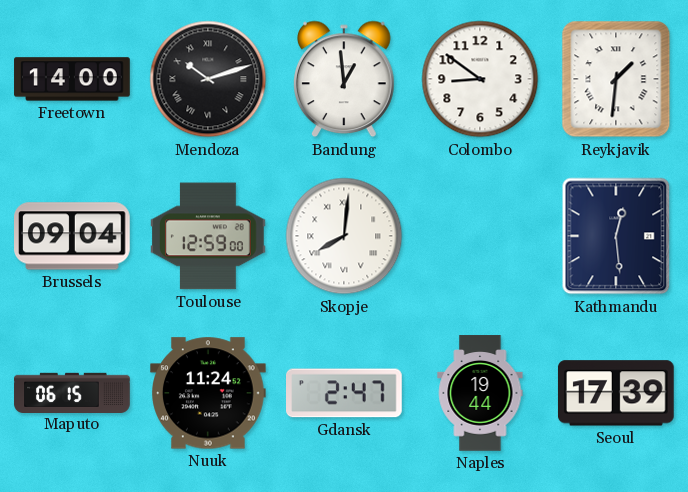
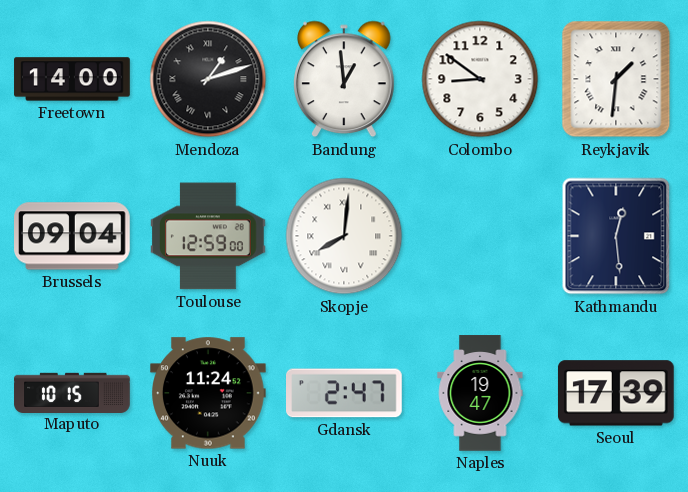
Mendoza: 10:12 -> 1:12 (208, 79)
Maputo: 06:15 -> 10:15 (72, 392)
Naples: 19:44 -> 19:47 (480, 393)
